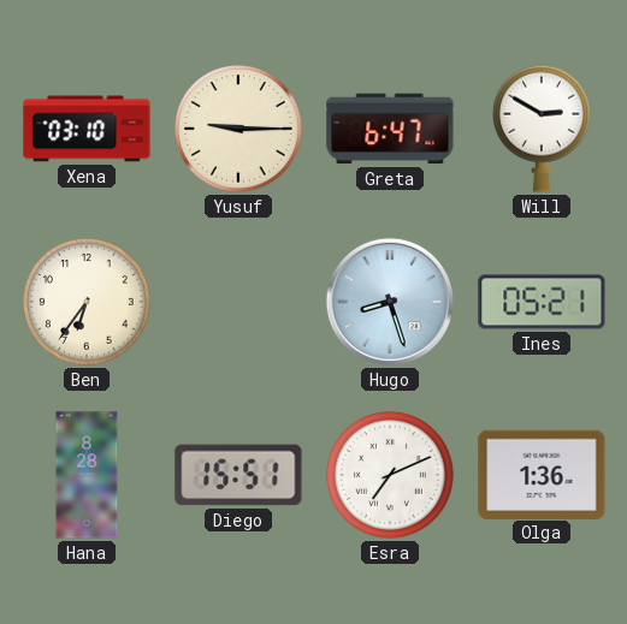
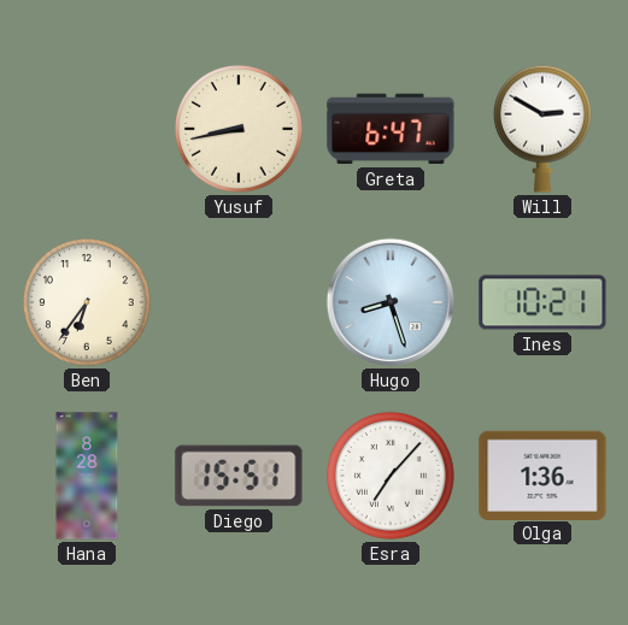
Xena: 03:10 -> none (87, 129)
Yusuf: 9:15 -> 8:43 (240, 130)
Ines: 05:21 -> 10:21 (542, 302)
Esra: 7:11 -> 7:07 (392, 477)
